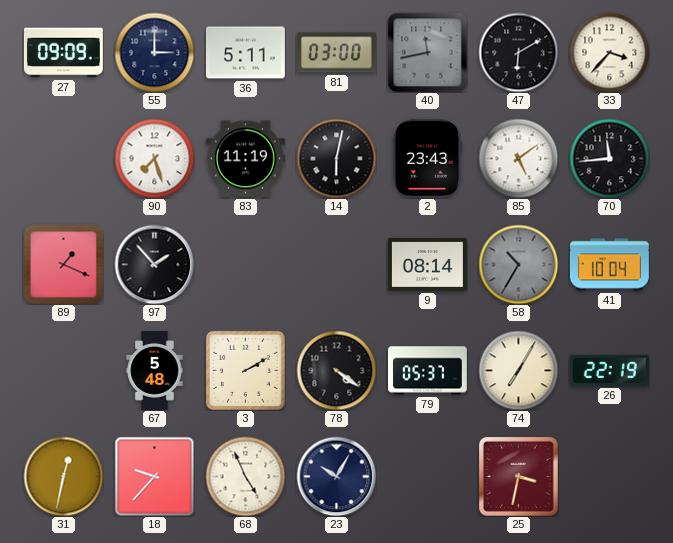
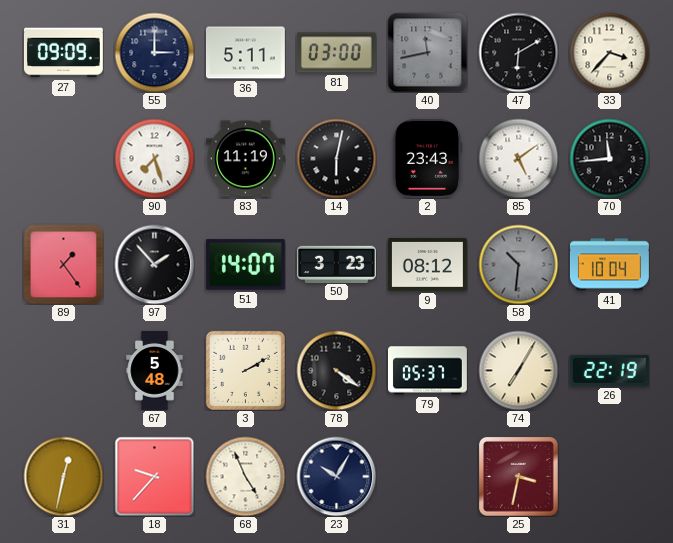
89: 1:19 -> 1:24 (63, 264)
51: none -> 14:07 (245, 265)
50: none -> 3:23 (336, 264)
9: 08:14 -> 08:12 (427, 264)
58: 10:35 -> 10:31 (518, 264)
